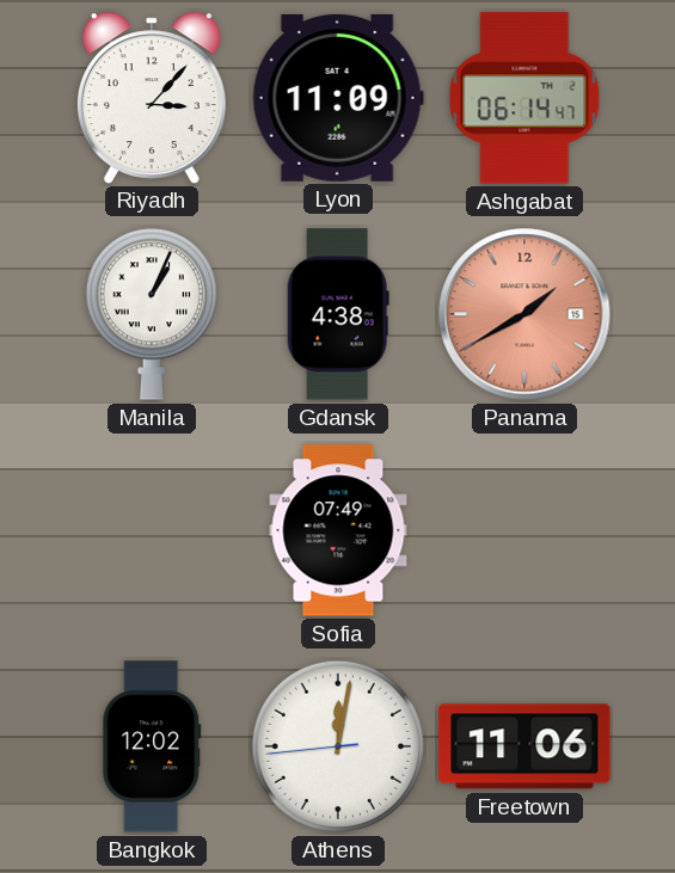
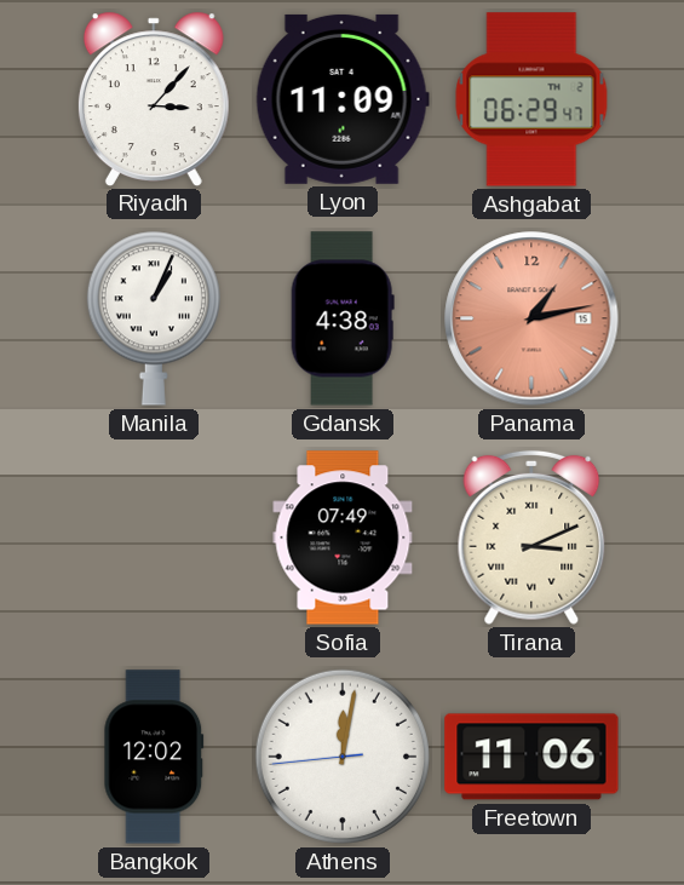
Ashgabat: 06:14 -> 06:29 (531, 99)
Panama: 1:40 -> 1:13 (531, 318)
Tirana: none -> 3:11 (531, 538)
